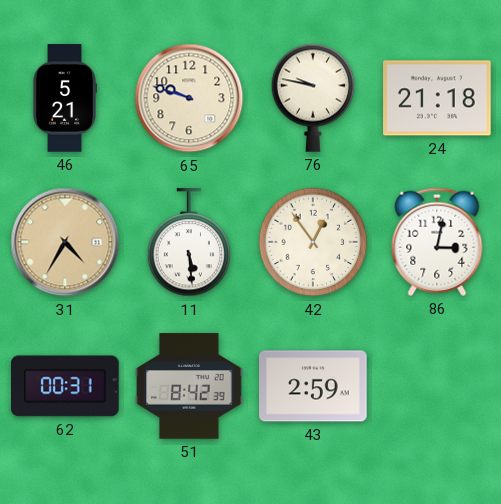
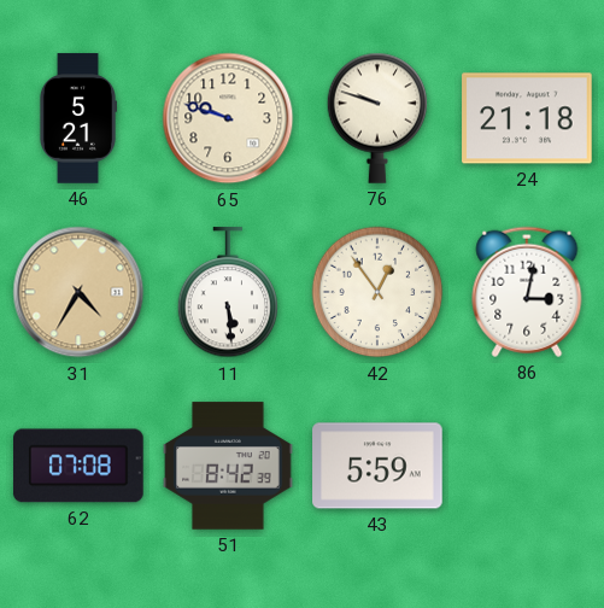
76: 9:47 -> 9:48 (377, 118)
62: 00:31 -> 07:08 (78, 466)
43: 2:59 -> 5:59 (377, 466)
